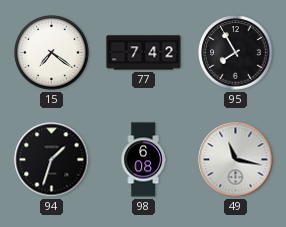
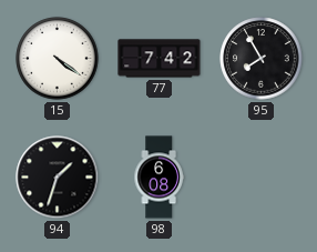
15: 7:21 -> 4:21 (58, 59)
49: 11:17 -> none (236, 160)
